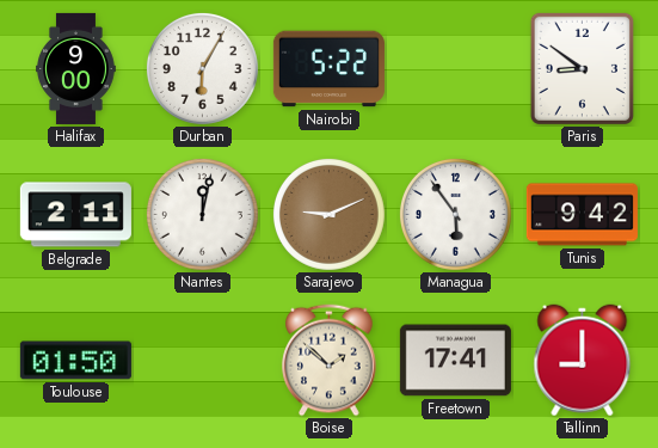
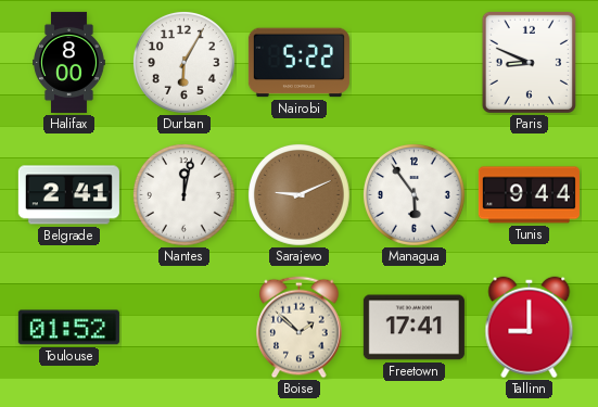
Halifax: 9:00 -> 8:00 (69, 62)
Paris: 8:51 -> 8:49 (529, 62)
Belgrade: 2:11 -> 2:41 (68, 195)
Tunis: 9:42 -> 9:44 (529, 195)
Toulouse: 01:50 -> 01:52 (68, 328)
